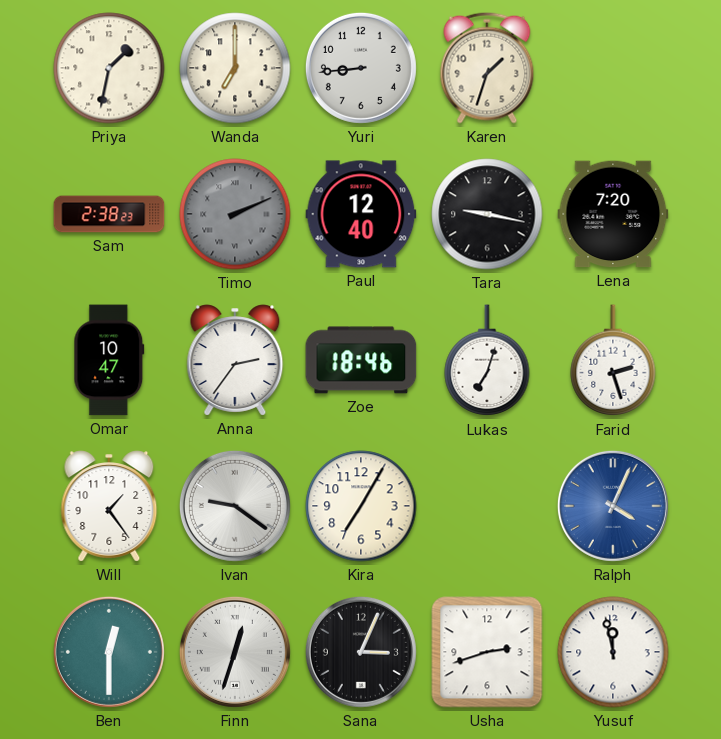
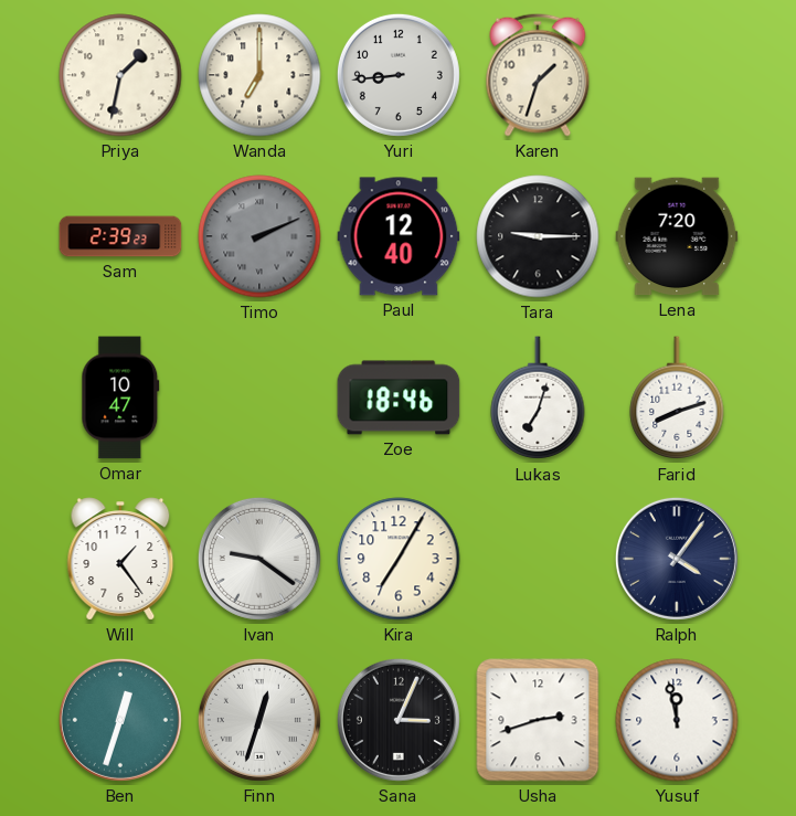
Sam: 2:38 -> 2:39 (120, 236)
Tara: 9:17 -> 9:15 (538, 236)
Anna: 2:36 -> none (235, 360)
Farid: 2:27 -> 8:12 (677, 399)
Ralph: 4:04 -> 4:06 (677, 559)
Ralph dial: blue -> navy (677, 559)
Ben: 12:30 -> 12:33 (120, 720)
